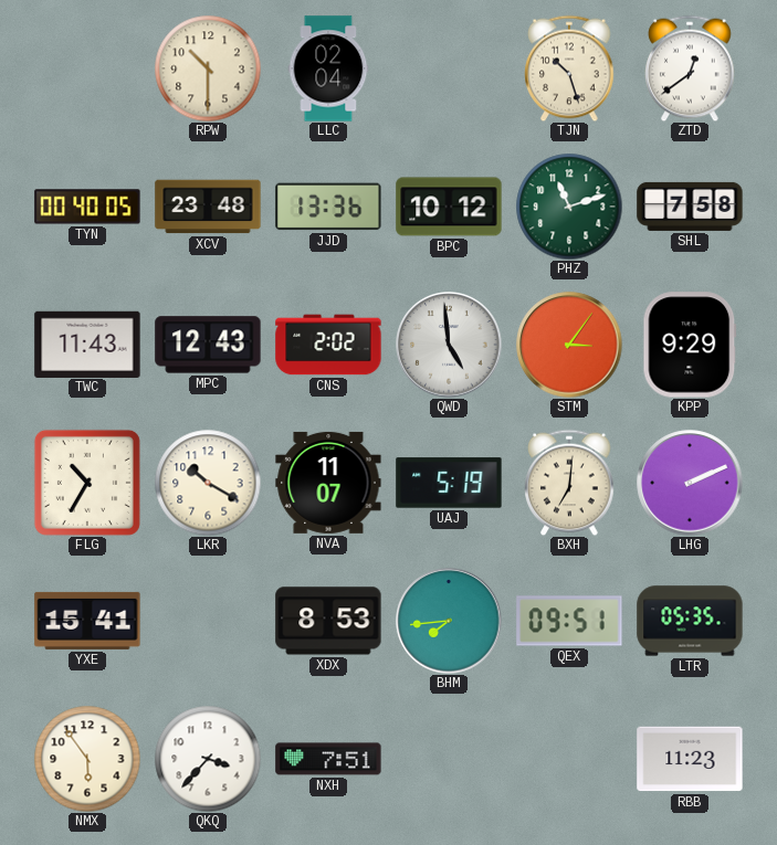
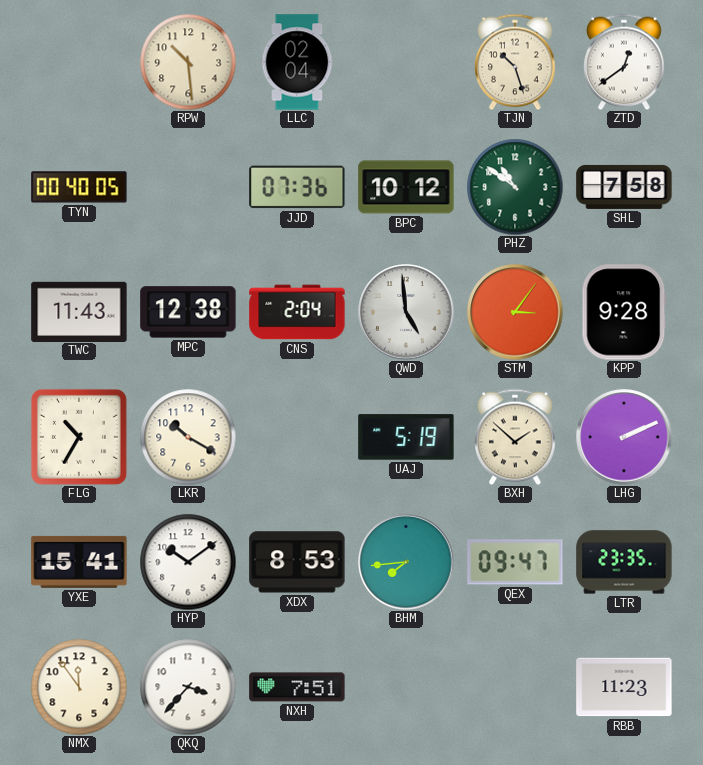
RPW: 10:30 -> 10:29 (188, 62)
XCV: 23:48 -> none (208, 207)
JJD: 13:36 -> 07:36 (297, 187)
PHZ: 11:12 -> 10:51 (515, 187)
MPC: 12:43 -> 12:38 (188, 312)
CNS: 2:02 -> 2:04 (297, 312)
KPP: 9:29 -> 9:28 (624, 312)
NVA: 11:07 -> none (328, 483)
BXH: 7:01 -> 1:52 (515, 437)
HYP: none -> 10:09 (188, 562)
QEX: 09:51 -> 09:47 (515, 562)
LTR: 05:35 -> 23:35 (624, 562)
NMX: 5:54 -> 11:54 (79, 687)
